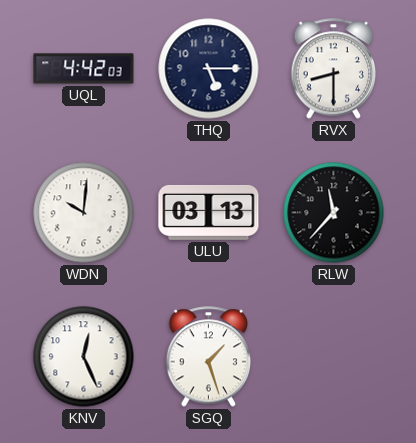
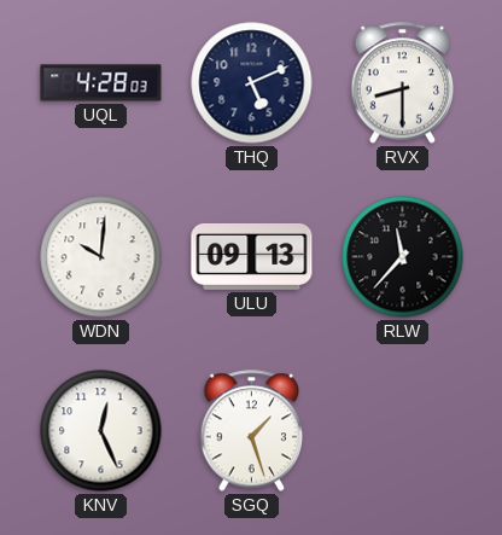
UQL: 4:42 -> 4:28 (101, 83)
THQ: 5:15 -> 5:11 (252, 83)
ULU: 03:13 -> 09:13 (252, 256)
